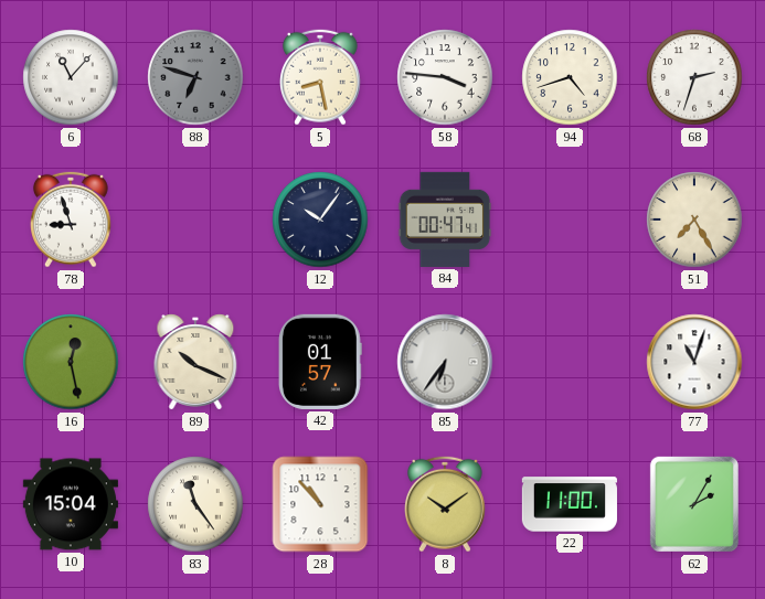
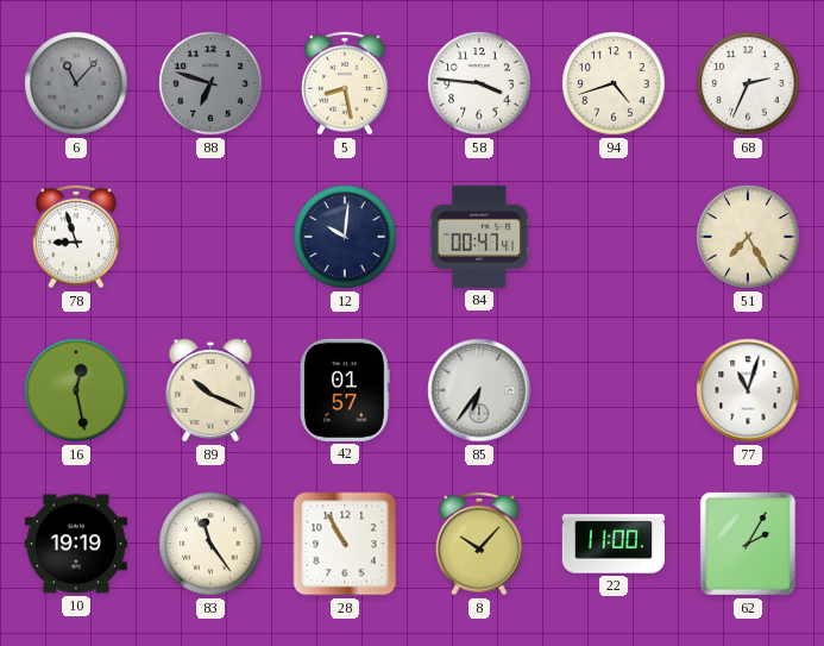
6 dial: white -> grey (76, 83)
68: 2:33 -> 2:34 (748, 83)
12: 10:06 -> 10:01 (345, 237)
10: 15:04 -> 19:19 (76, 544)
28: 10:53 -> 10:55 (345, 544)
8: 10:09 -> 10:07 (480, 544)
